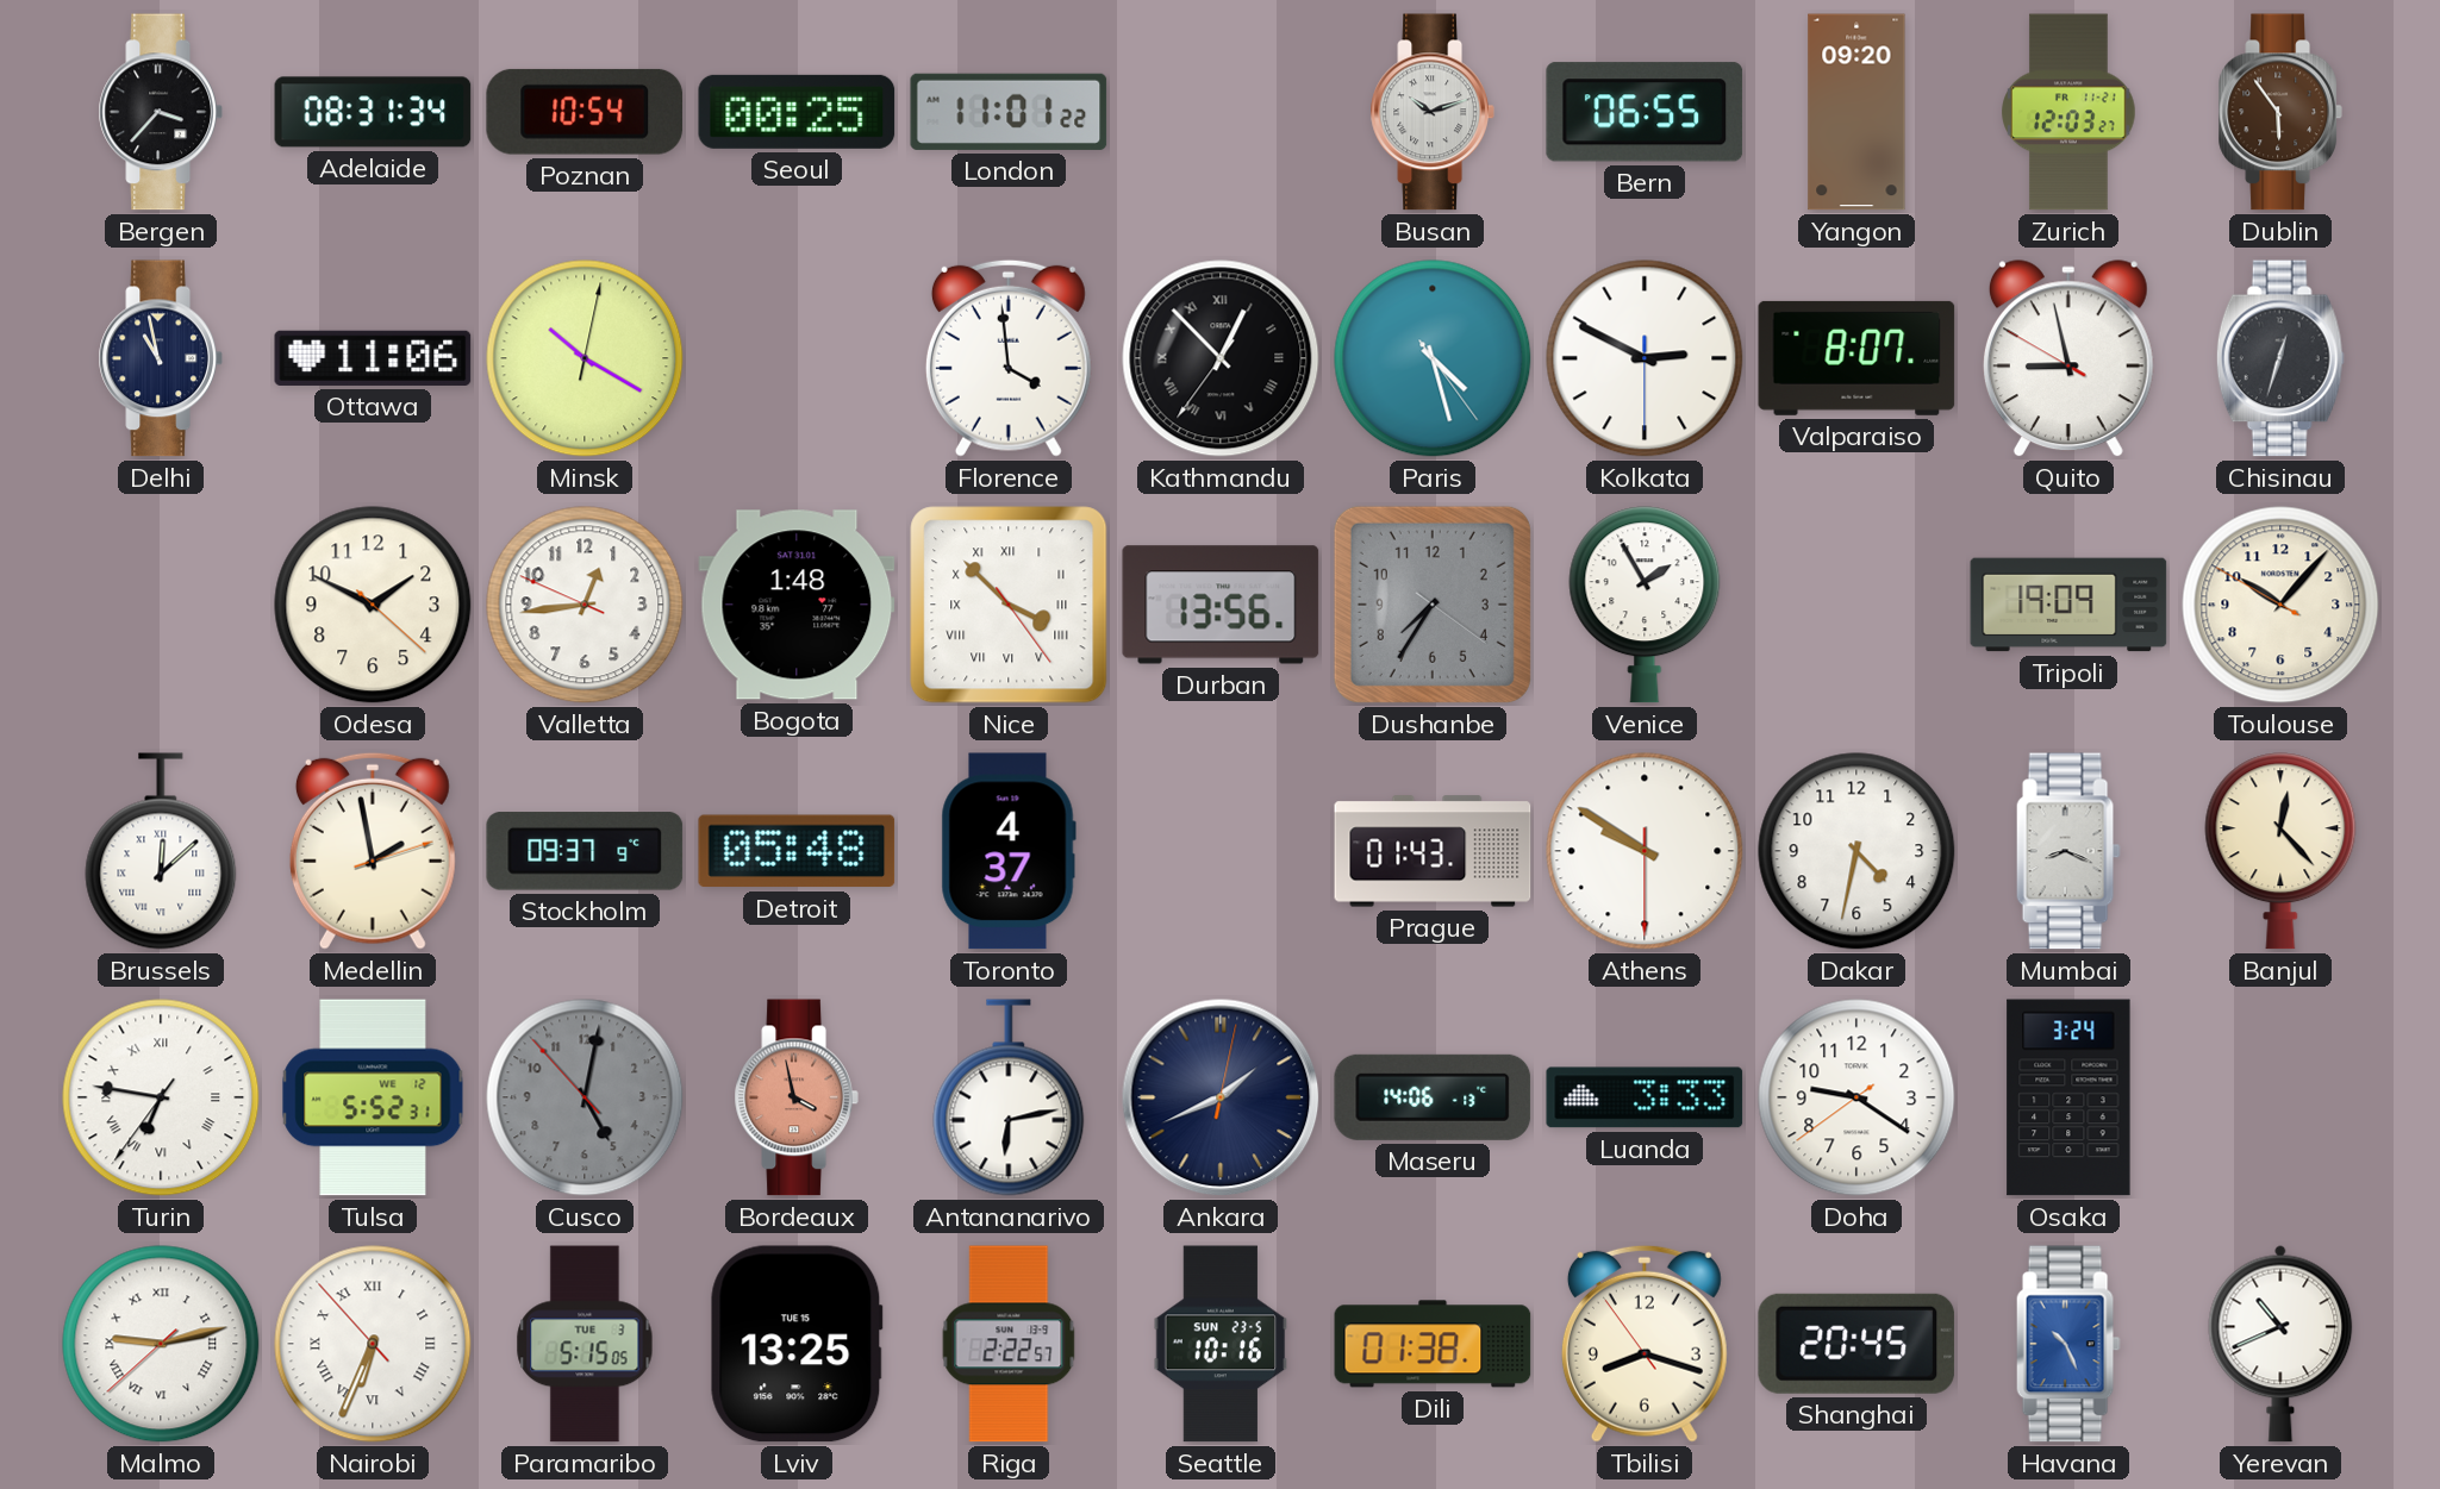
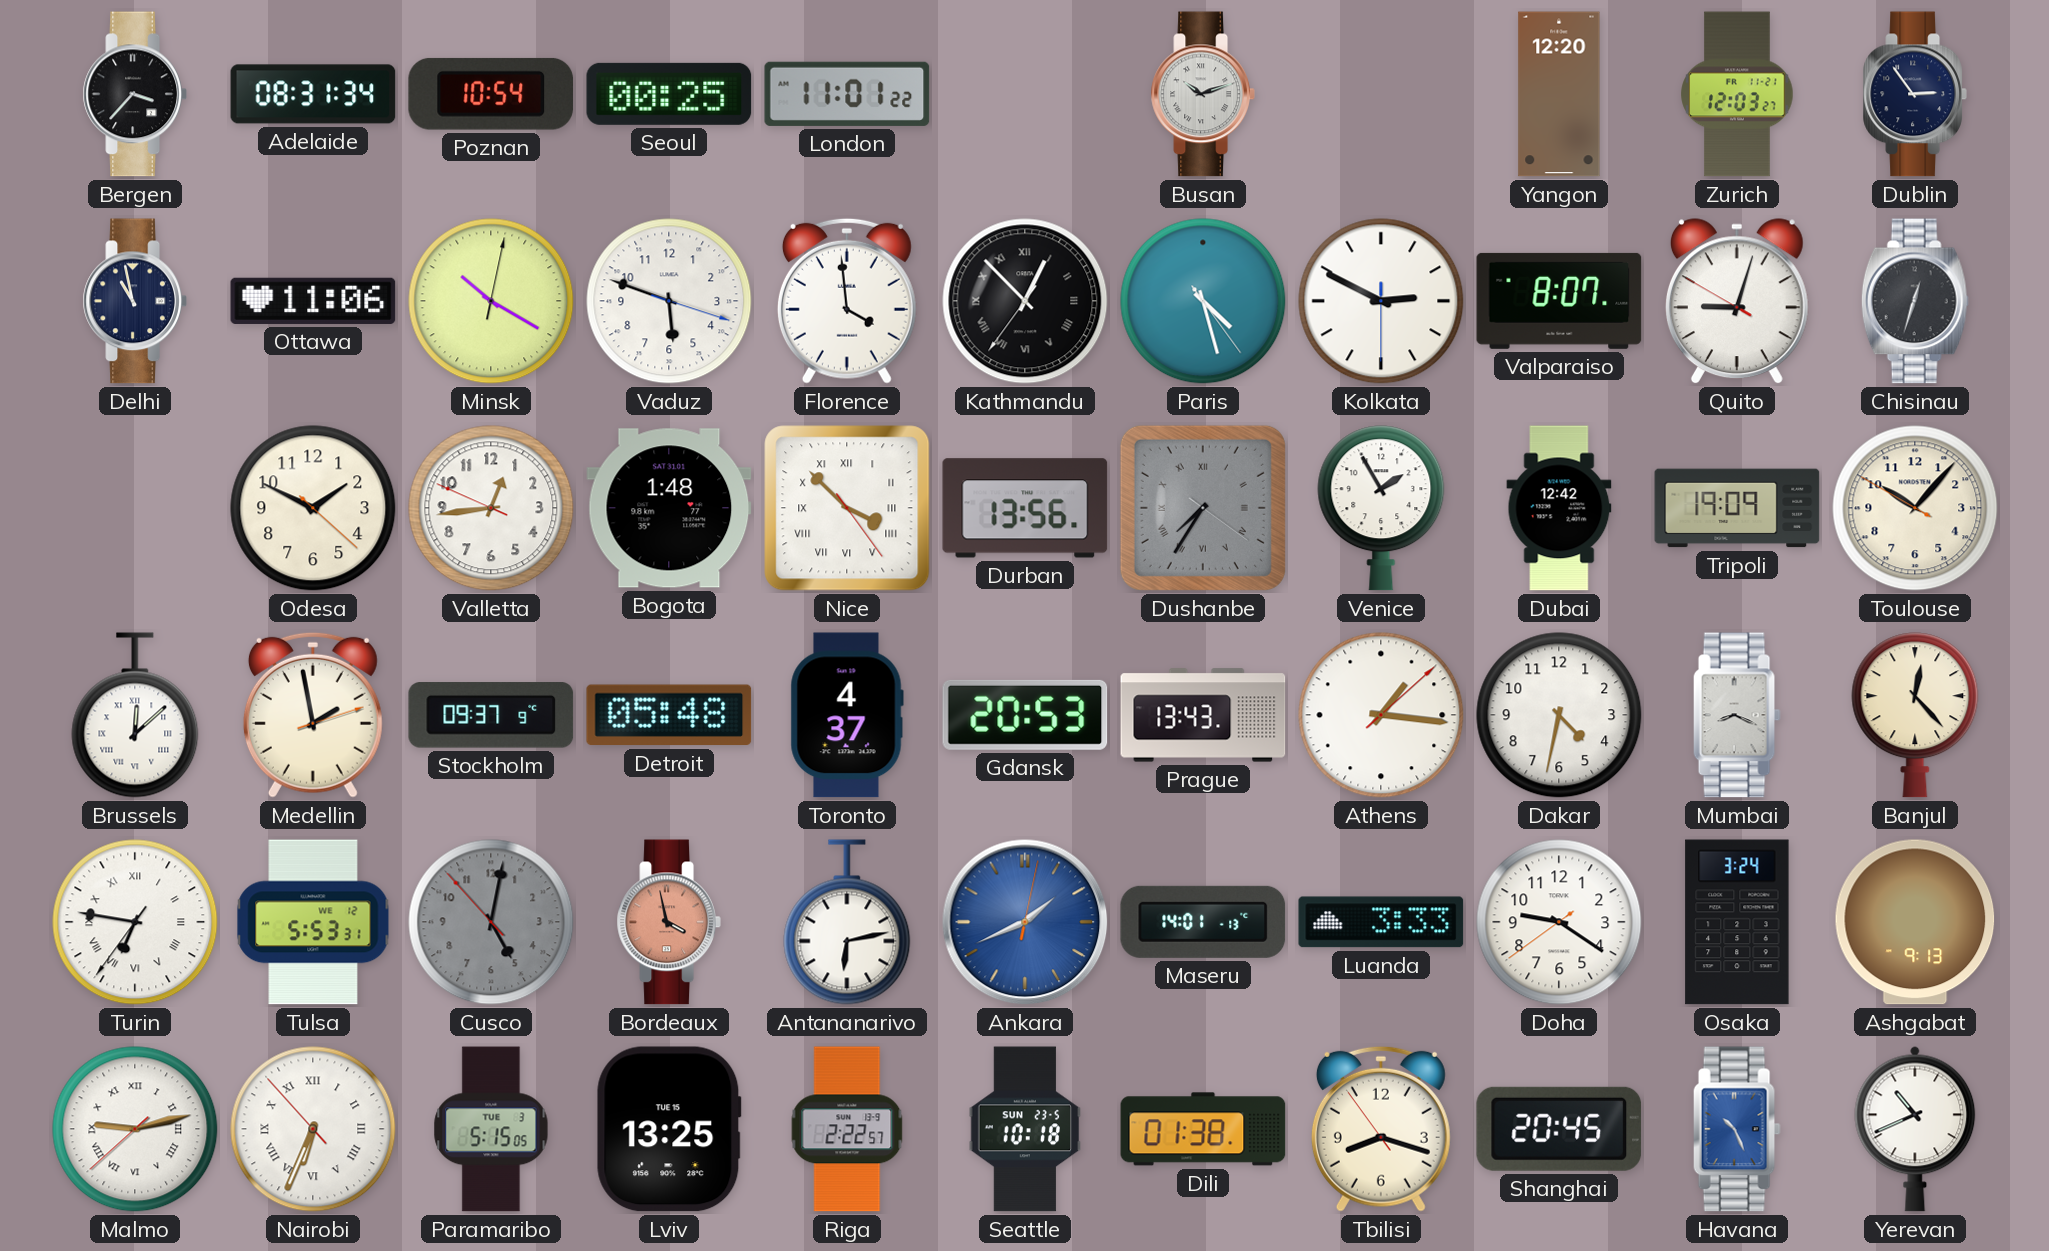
Bern: 06:55 -> none (1645, 112)
Yangon: 09:20 -> 12:20 (1559, 94)
Dublin: 5:54 -> 2:54 (1915, 94)
Dublin dial: brown -> navy (1915, 94)
Vaduz: none -> 5:48 (669, 301)
Quito: 8:57 -> 9:02 (1737, 302)
Dushanbe numerals: Arabic -> Roman (1203, 508)
Dubai: none -> 12:42 (1559, 508)
Gdansk: none -> 20:53 (1025, 715)
Prague: 01:43 -> 13:43 (1203, 715)
Athens: 9:50 -> 1:16 (1381, 715)
Tulsa: 5:52 -> 5:53 (313, 922)
Ankara dial: navy -> blue (1025, 922)
Maseru: 14:06 -> 14:01 (1203, 922)
Ashgabat: none -> 9:13 (1915, 922)
Seattle: 10:16 -> 10:18 (1025, 1129)
